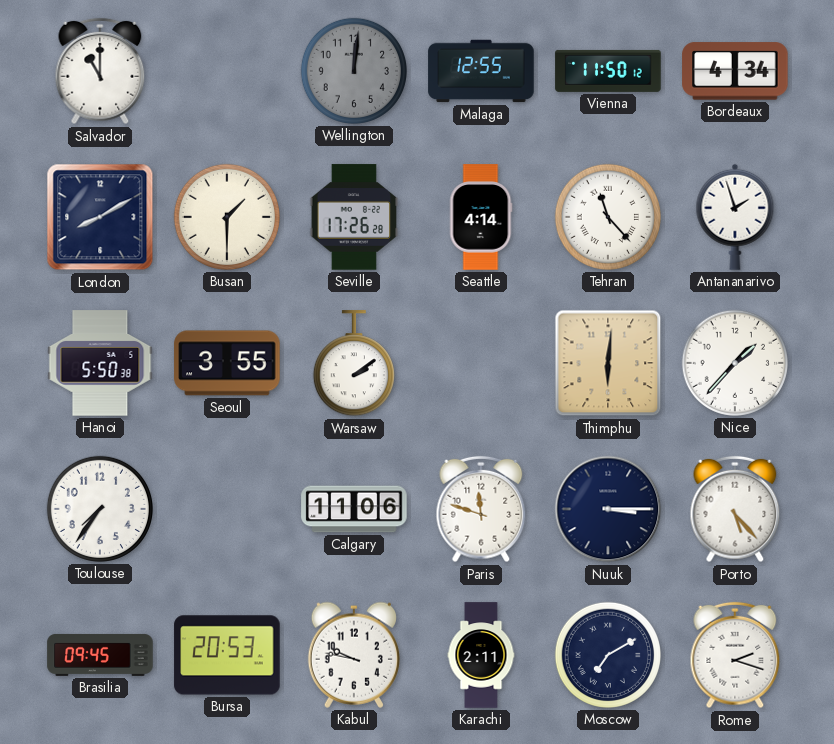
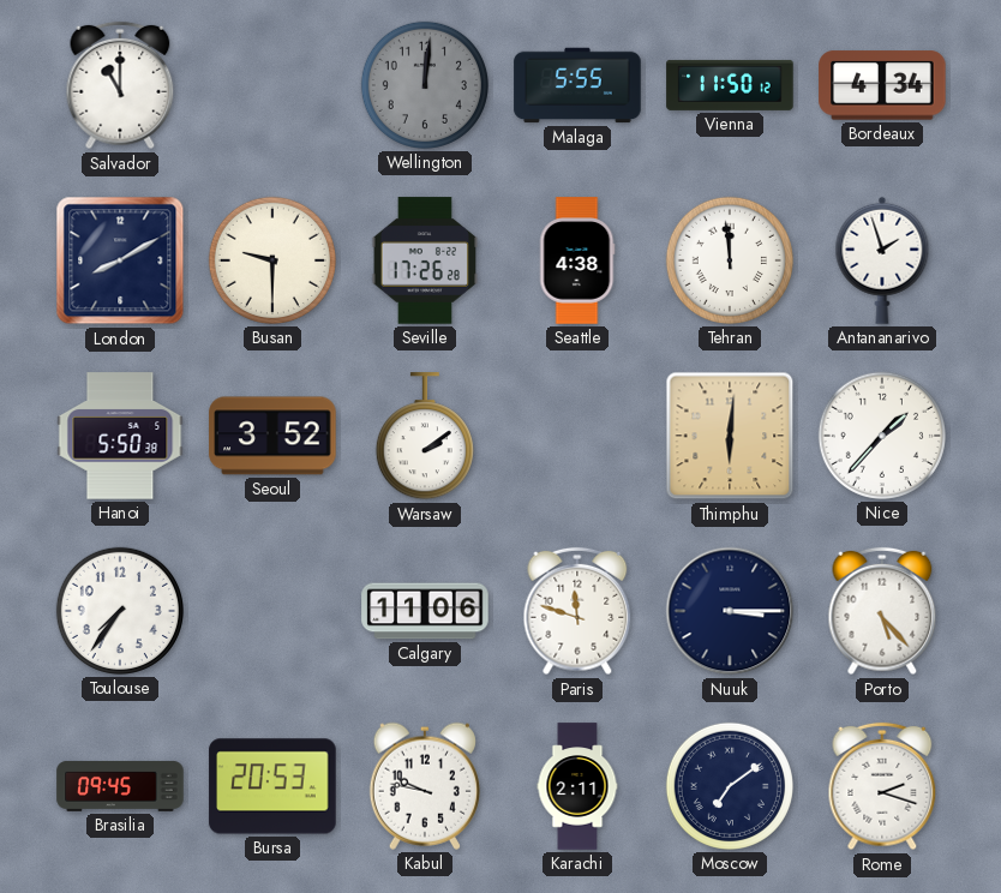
Malaga: 12:55 -> 5:55 (577, 85)
Busan: 1:30 -> 9:30 (272, 260)
Seattle: 4:14 -> 4:38 (577, 260)
Tehran: 11:23 -> 11:59 (730, 260)
Seoul: 3:55 -> 3:52 (272, 436)
Moscow: 7:10 -> 7:09 (730, 786)
